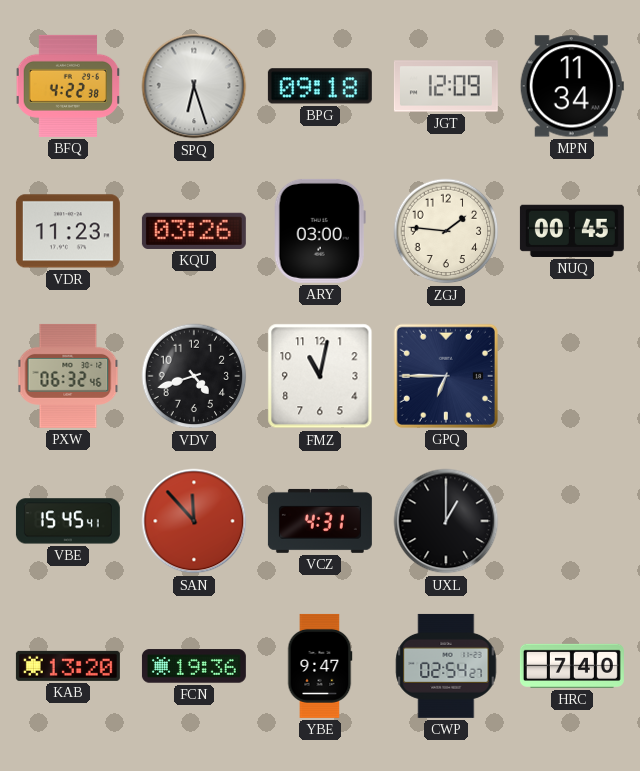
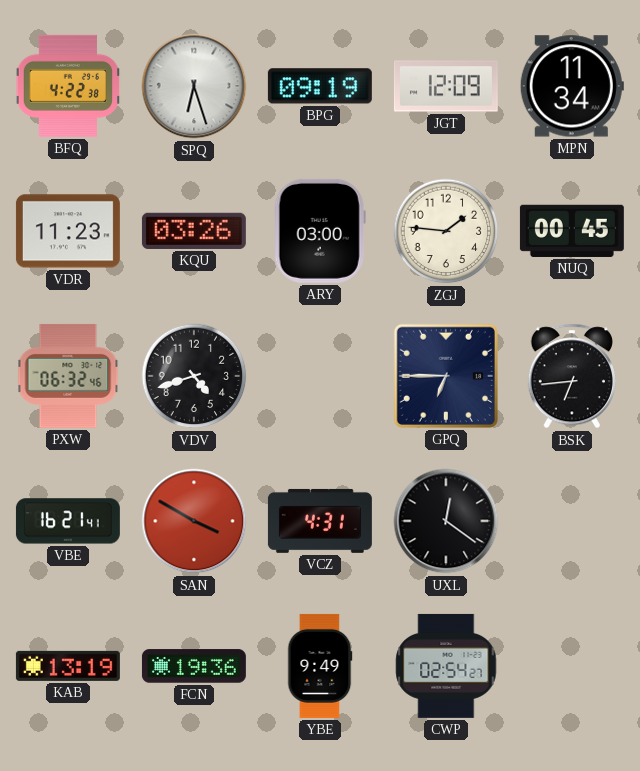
BPG: 09:18 -> 09:19 (320, 86)
FMZ: 11:02 -> none (320, 376)
BSK: none -> 6:44 (571, 376)
VBE: 15:45 -> 16:21 (68, 521)
SAN: 11:53 -> 3:50 (194, 521)
UXL: 1:00 -> 12:21 (446, 521)
KAB: 13:20 -> 13:19 (68, 666)
YBE: 9:47 -> 9:49 (320, 666)
HRC: 7:40 -> none (572, 666)
